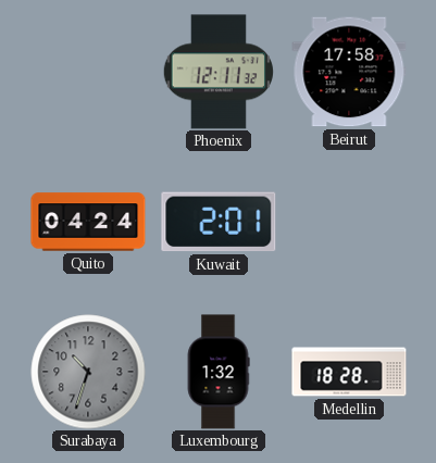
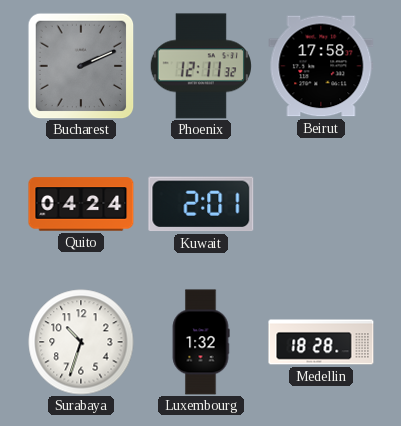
Bucharest: none -> 2:11 (81, 66)
Surabaya dial: grey -> white (81, 342)
